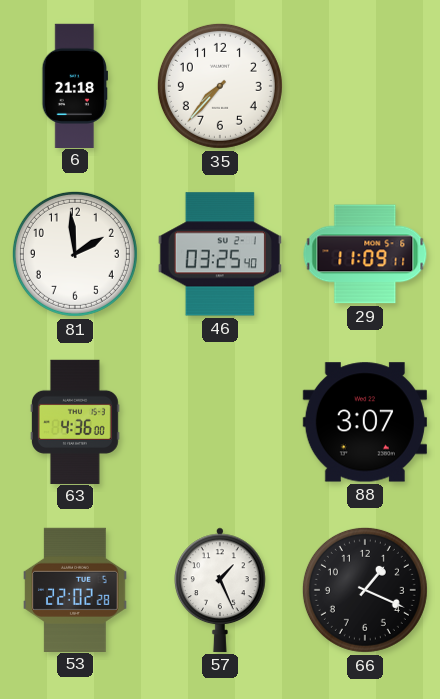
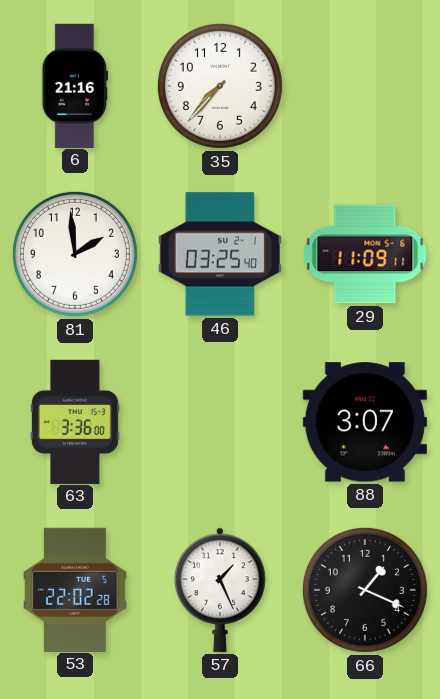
6: 21:18 -> 21:16 (74, 85)
63: 4:36 -> 3:36 (75, 421)
